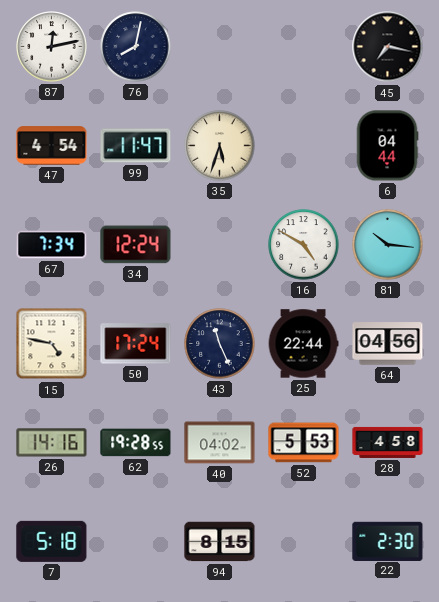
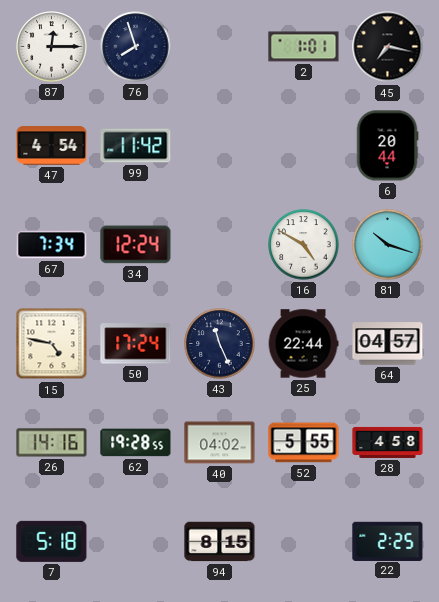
87: 12:13 -> 12:15 (52, 47)
76: 8:02 -> 7:57 (136, 47)
2: none -> 1:01 (304, 47)
99: 11:47 -> 11:42 (136, 146)
35: 5:33 -> none (220, 146)
6: 04:44 -> 20:44 (387, 146)
81: 10:16 -> 10:18 (388, 245)
64: 04:56 -> 04:57 (388, 344)
52: 5:53 -> 5:55 (304, 443)
22: 2:30 -> 2:25 (388, 541)
